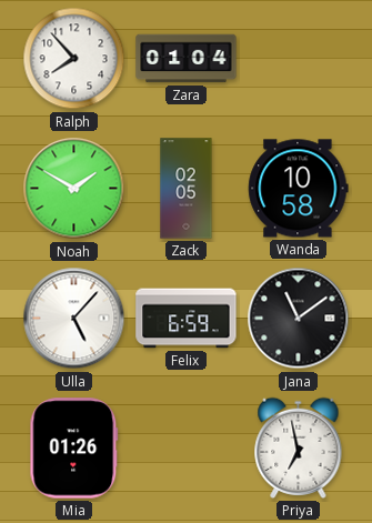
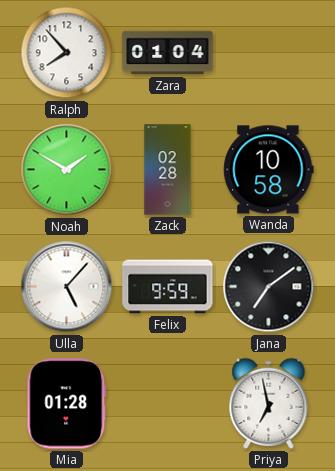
Zack: 02:05 -> 02:28 (168, 170)
Felix: 6:59 -> 9:59 (168, 287)
Jana: 11:09 -> 7:09 (269, 287)
Mia: 01:26 -> 01:28 (67, 404)
